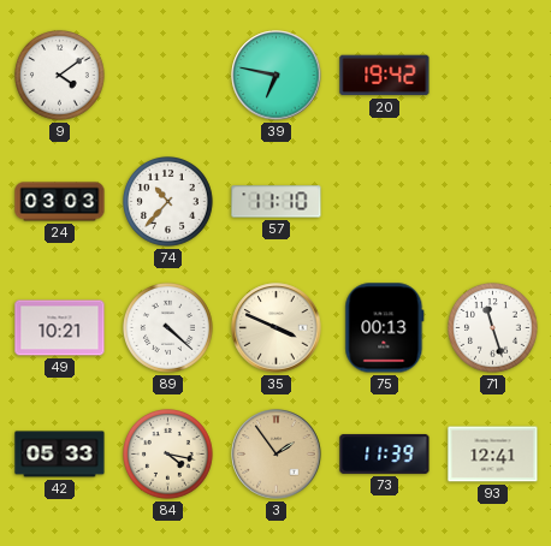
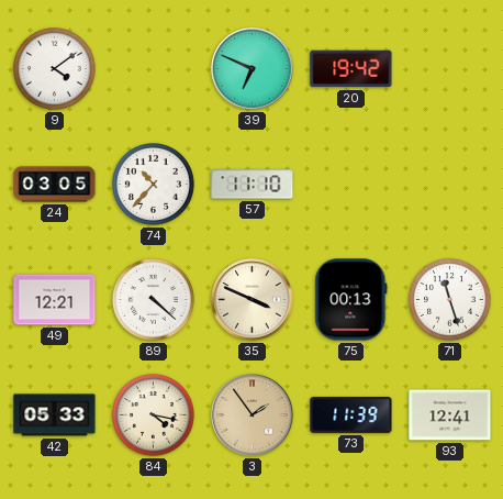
39: 6:47 -> 6:49 (253, 69)
24: 03:03 -> 03:05 (55, 185)
49: 10:21 -> 12:21 (55, 300)
